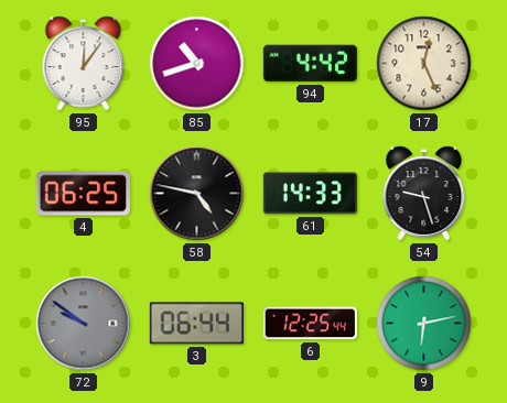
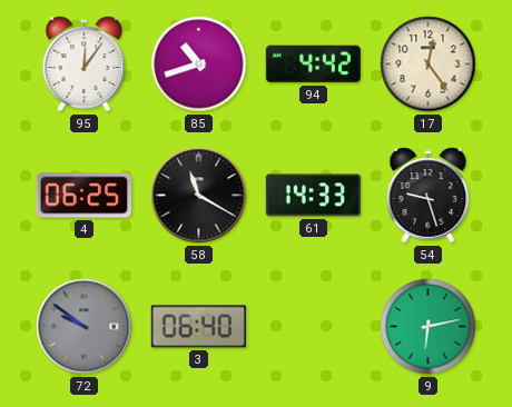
17: 12:26 -> 12:24 (429, 64)
58: 4:47 -> 11:20 (199, 196)
3: 06:44 -> 06:40 (198, 327)
6: 12:25 -> none (310, 324)
